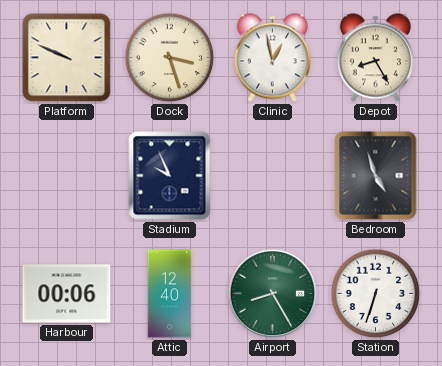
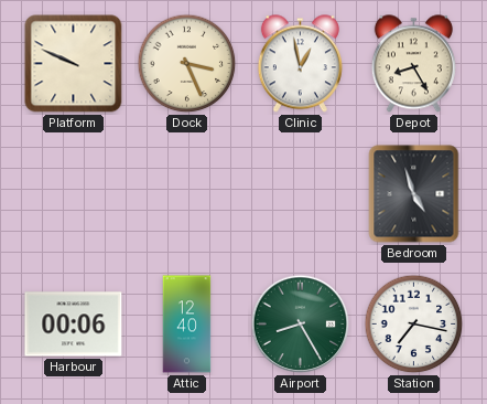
Dock: 3:27 -> 3:26 (187, 64)
Stadium: 9:56 -> none (170, 176)
Station: 6:33 -> 7:17 (414, 325)
